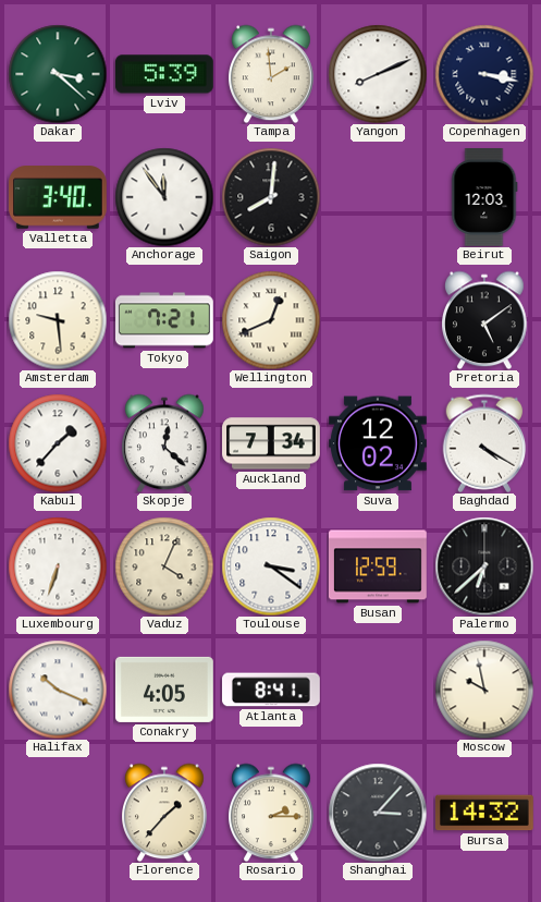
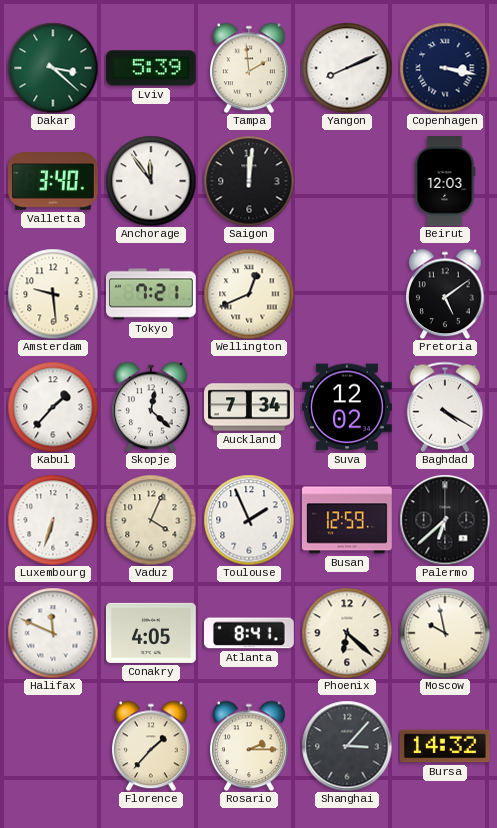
Saigon: 8:01 -> 12:01 (249, 181)
Toulouse: 3:21 -> 1:56 (249, 520)
Halifax: 10:19 -> 11:49 (53, 633)
Phoenix: none -> 6:22 (347, 633)
